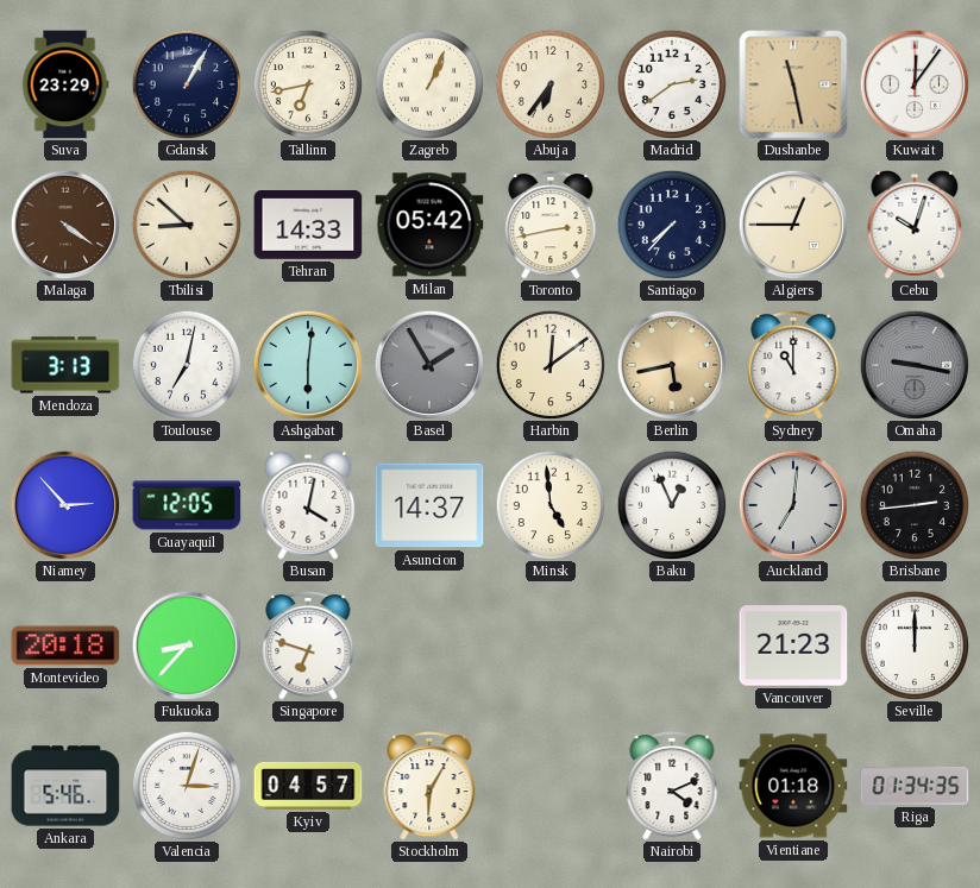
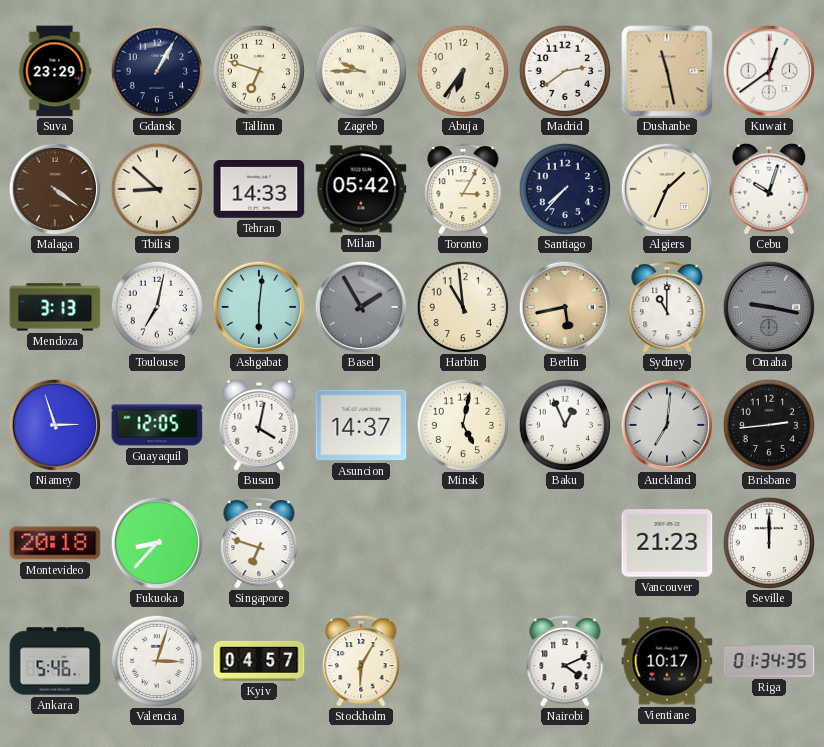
Tallinn: 6:43 -> 6:48 (258, 70)
Zagreb: 1:04 -> 9:45 (360, 70)
Kuwait: 12:06 -> 12:39 (769, 71)
Toronto: 2:43 -> 3:05 (463, 190)
Algiers: 12:45 -> 1:34 (667, 189)
Harbin: 12:09 -> 10:59 (462, 306)
Niamey: 2:53 -> 2:57 (55, 425)
Minsk: 4:59 -> 5:02 (462, 424)
Vientiane: 01:18 -> 10:17 (667, 661)
